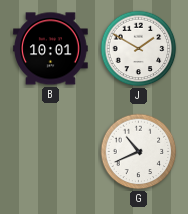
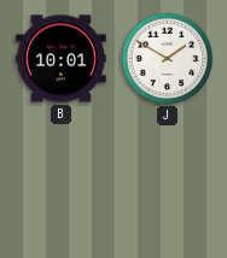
G: 10:41 -> none (139, 152)
